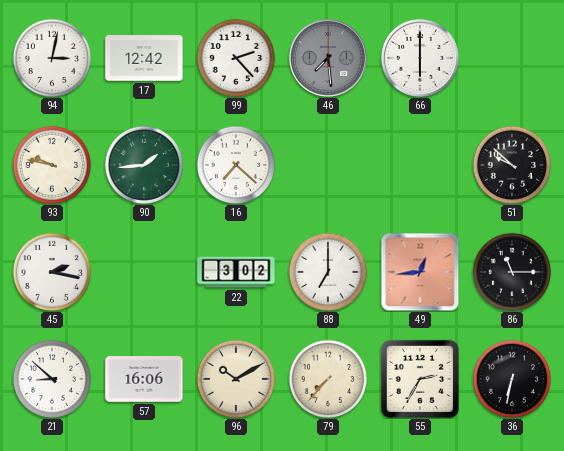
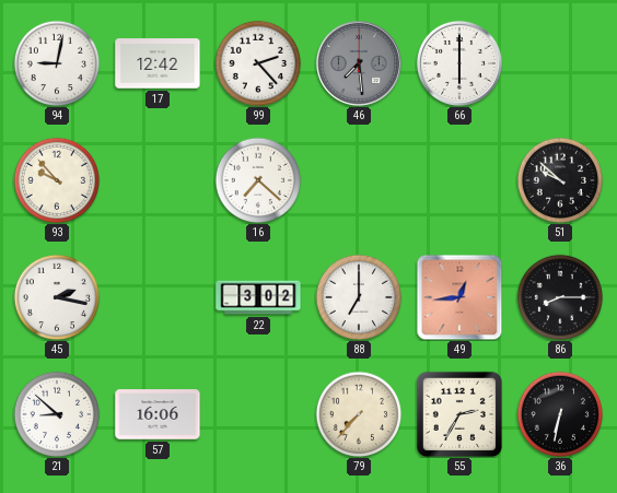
94: 3:02 -> 9:02 (57, 63)
93: 9:47 -> 9:53 (57, 180)
90: 1:44 -> none (144, 165)
86: 11:15 -> 8:15 (560, 297)
96: 10:10 -> none (236, 379)
